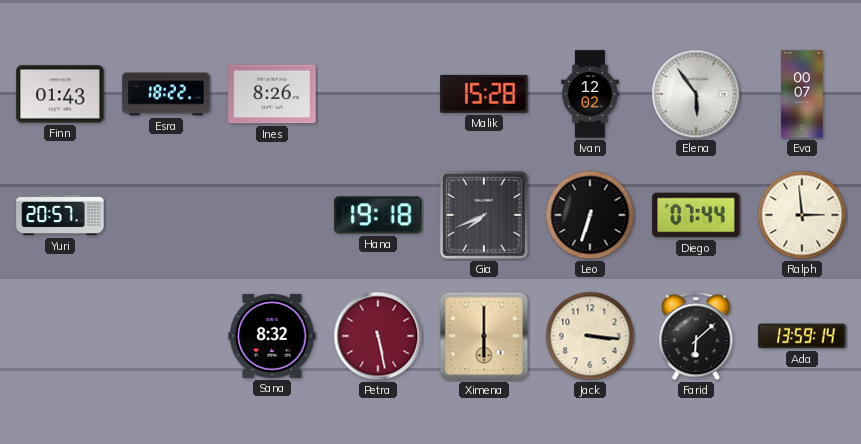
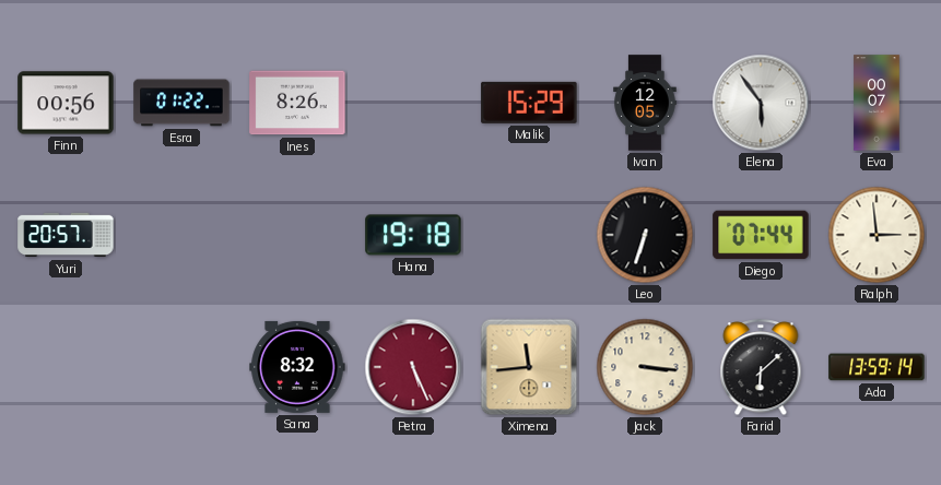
Finn: 01:43 -> 00:56 (66, 103)
Esra: 18:22 -> 01:22 (181, 103)
Malik: 15:28 -> 15:29 (529, 103)
Ivan: 12:02 -> 12:05 (645, 103)
Gia: 7:41 -> none (484, 215)
Petra: 5:28 -> 5:26 (413, 367)
Ximena: 6:00 -> 11:44 (529, 367)
